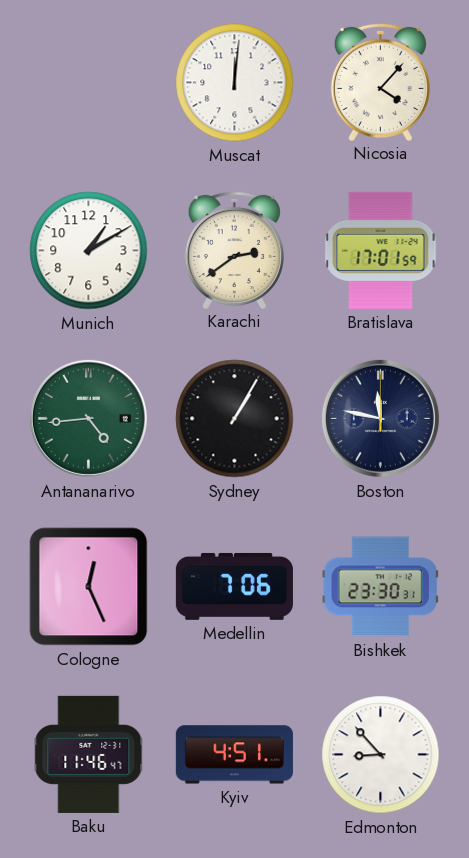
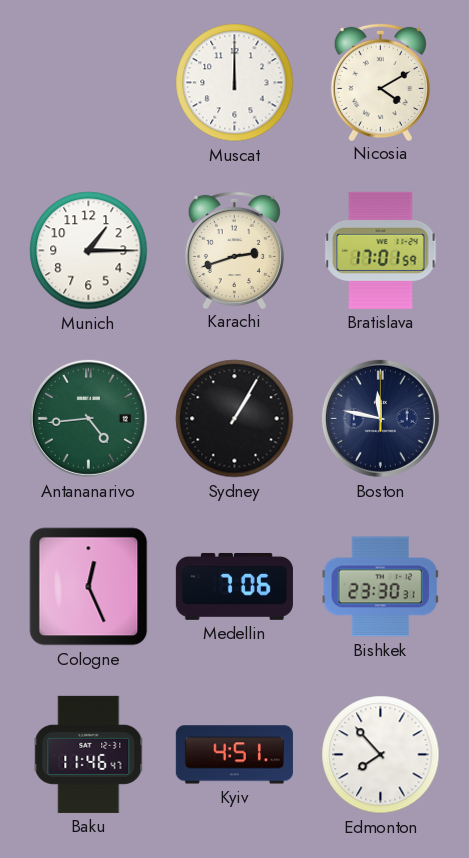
Muscat: 12:01 -> 12:00 (235, 83)
Nicosia: 4:07 -> 4:10 (380, 81)
Munich: 1:10 -> 1:15 (89, 251)
Karachi: 2:39 -> 2:42 (234, 249)
Edmonton: 8:53 -> 7:53 (381, 755)
